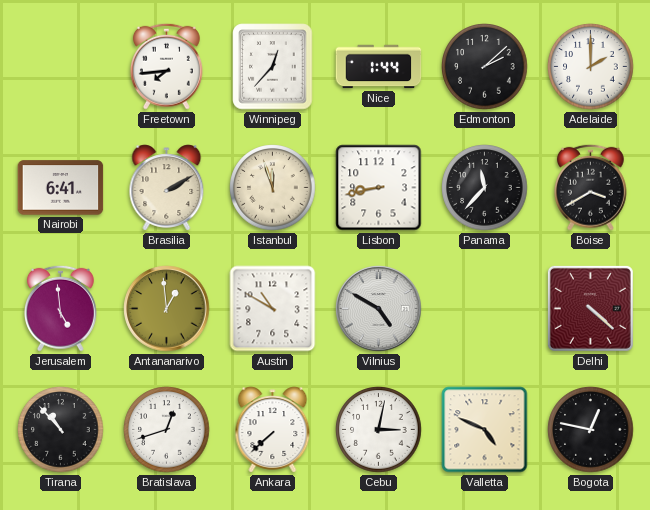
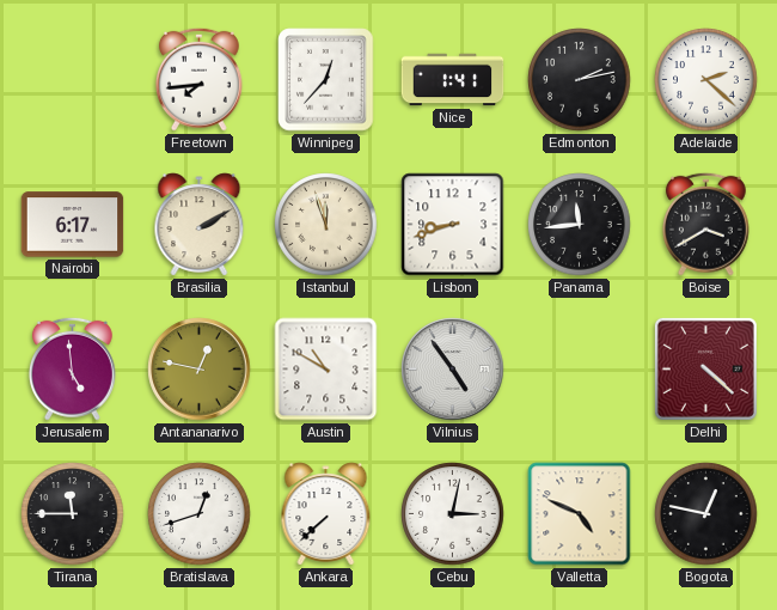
Nice: 1:44 -> 1:41 (453, 80)
Edmonton: 2:08 -> 2:13 (580, 80)
Adelaide: 2:00 -> 2:22 (706, 80)
Nairobi: 6:41 -> 6:17 (73, 225)
Lisbon: 8:43 -> 8:42 (453, 225)
Panama: 11:37 -> 11:44 (580, 225)
Antananarivo: 12:59 -> 12:47 (200, 370)
Vilnius: 4:50 -> 4:54 (453, 370)
Tirana: 10:53 -> 11:45 (73, 514)
